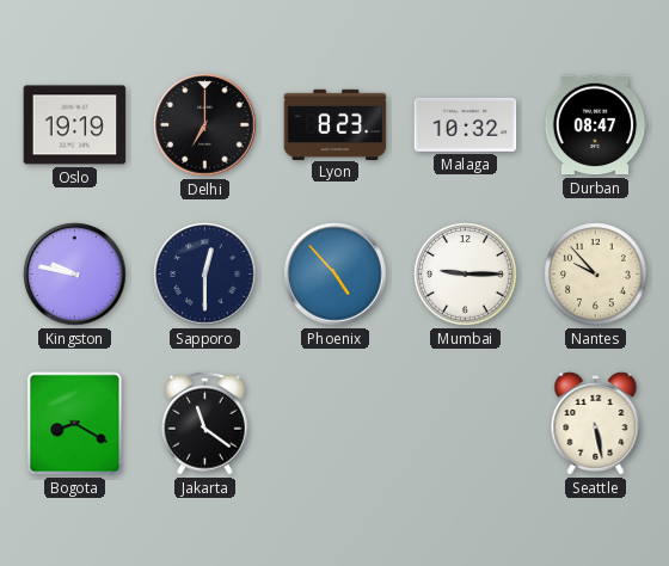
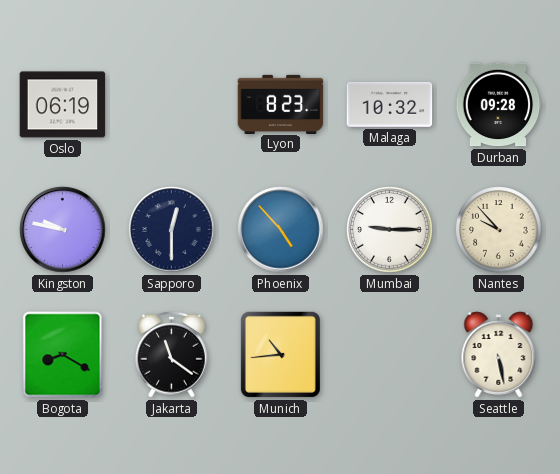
Oslo: 19:19 -> 06:19 (63, 105)
Delhi: 7:00 -> none (205, 125)
Durban: 08:47 -> 09:28 (498, 105)
Munich: none -> 10:44 (280, 354)
